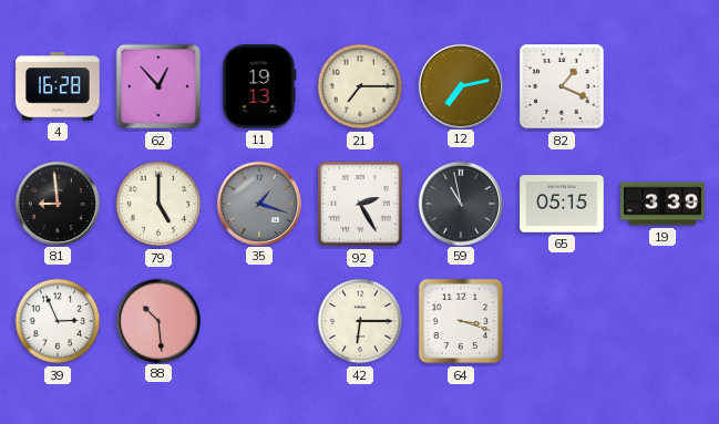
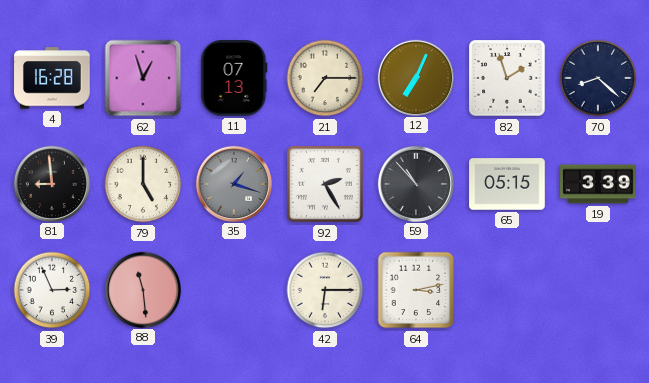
62: 12:53 -> 12:57 (143, 78)
11: 19:13 -> 07:13 (234, 78)
12: 7:13 -> 7:04 (415, 77)
82: 1:19 -> 1:57 (507, 78)
70: none -> 8:22 (598, 78)
59: 10:58 -> 10:53 (415, 183)
88: 10:29 -> 11:29 (142, 289)
64: 3:18 -> 3:13 (416, 290)
